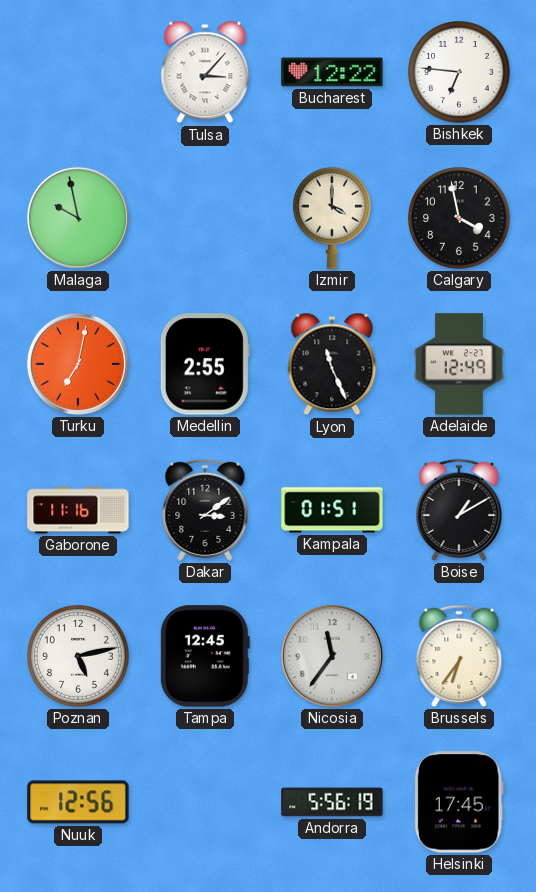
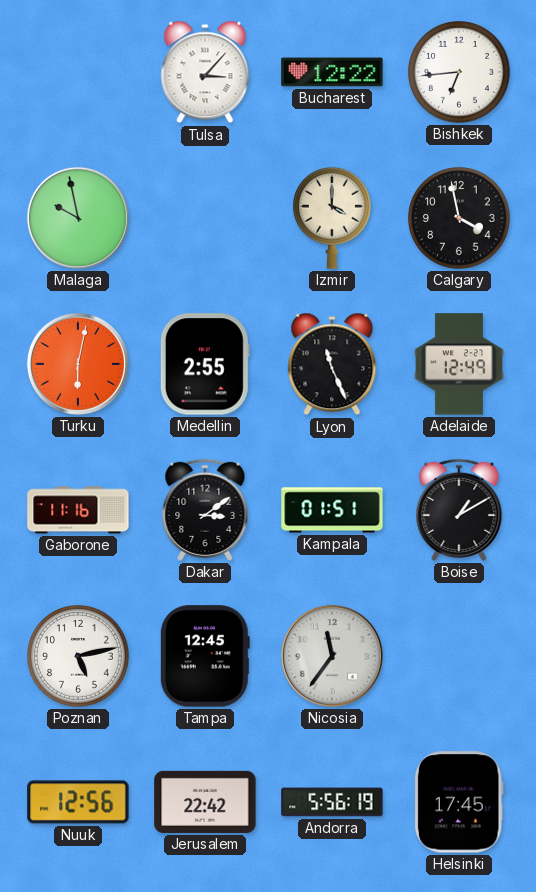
Bishkek: 6:46 -> 6:44 (459, 72)
Turku: 7:02 -> 6:02 (78, 364)
Brussels: 6:36 -> none (459, 656)
Jerusalem: none -> 22:42 (205, 802)
